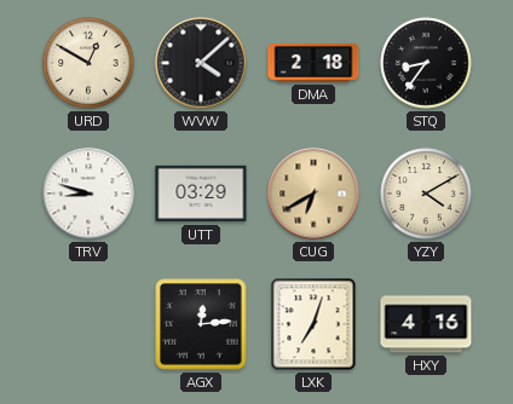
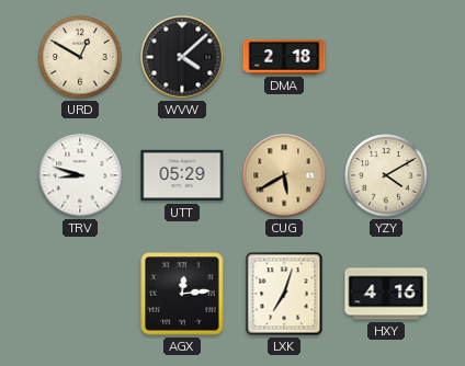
STQ: 8:36 -> none (426, 63)
UTT: 03:29 -> 05:29 (182, 175)
CUG: 6:40 -> 5:40 (284, 175)
